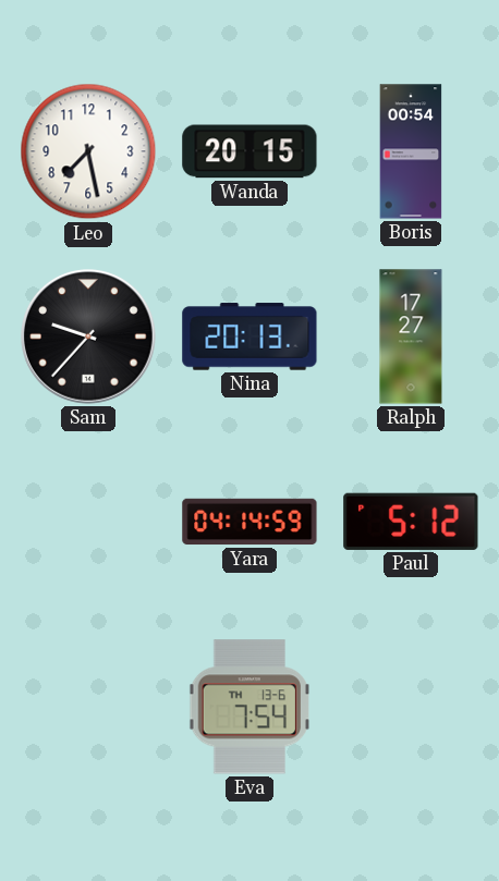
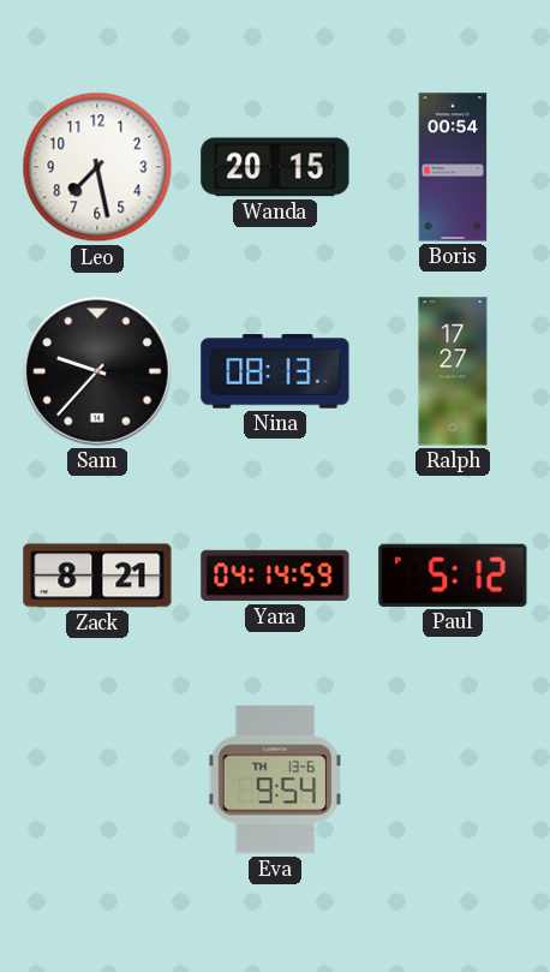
Nina: 20:13 -> 08:13 (275, 371)
Zack: none -> 8:21 (97, 576)
Eva: 7:54 -> 9:54 (274, 780)
